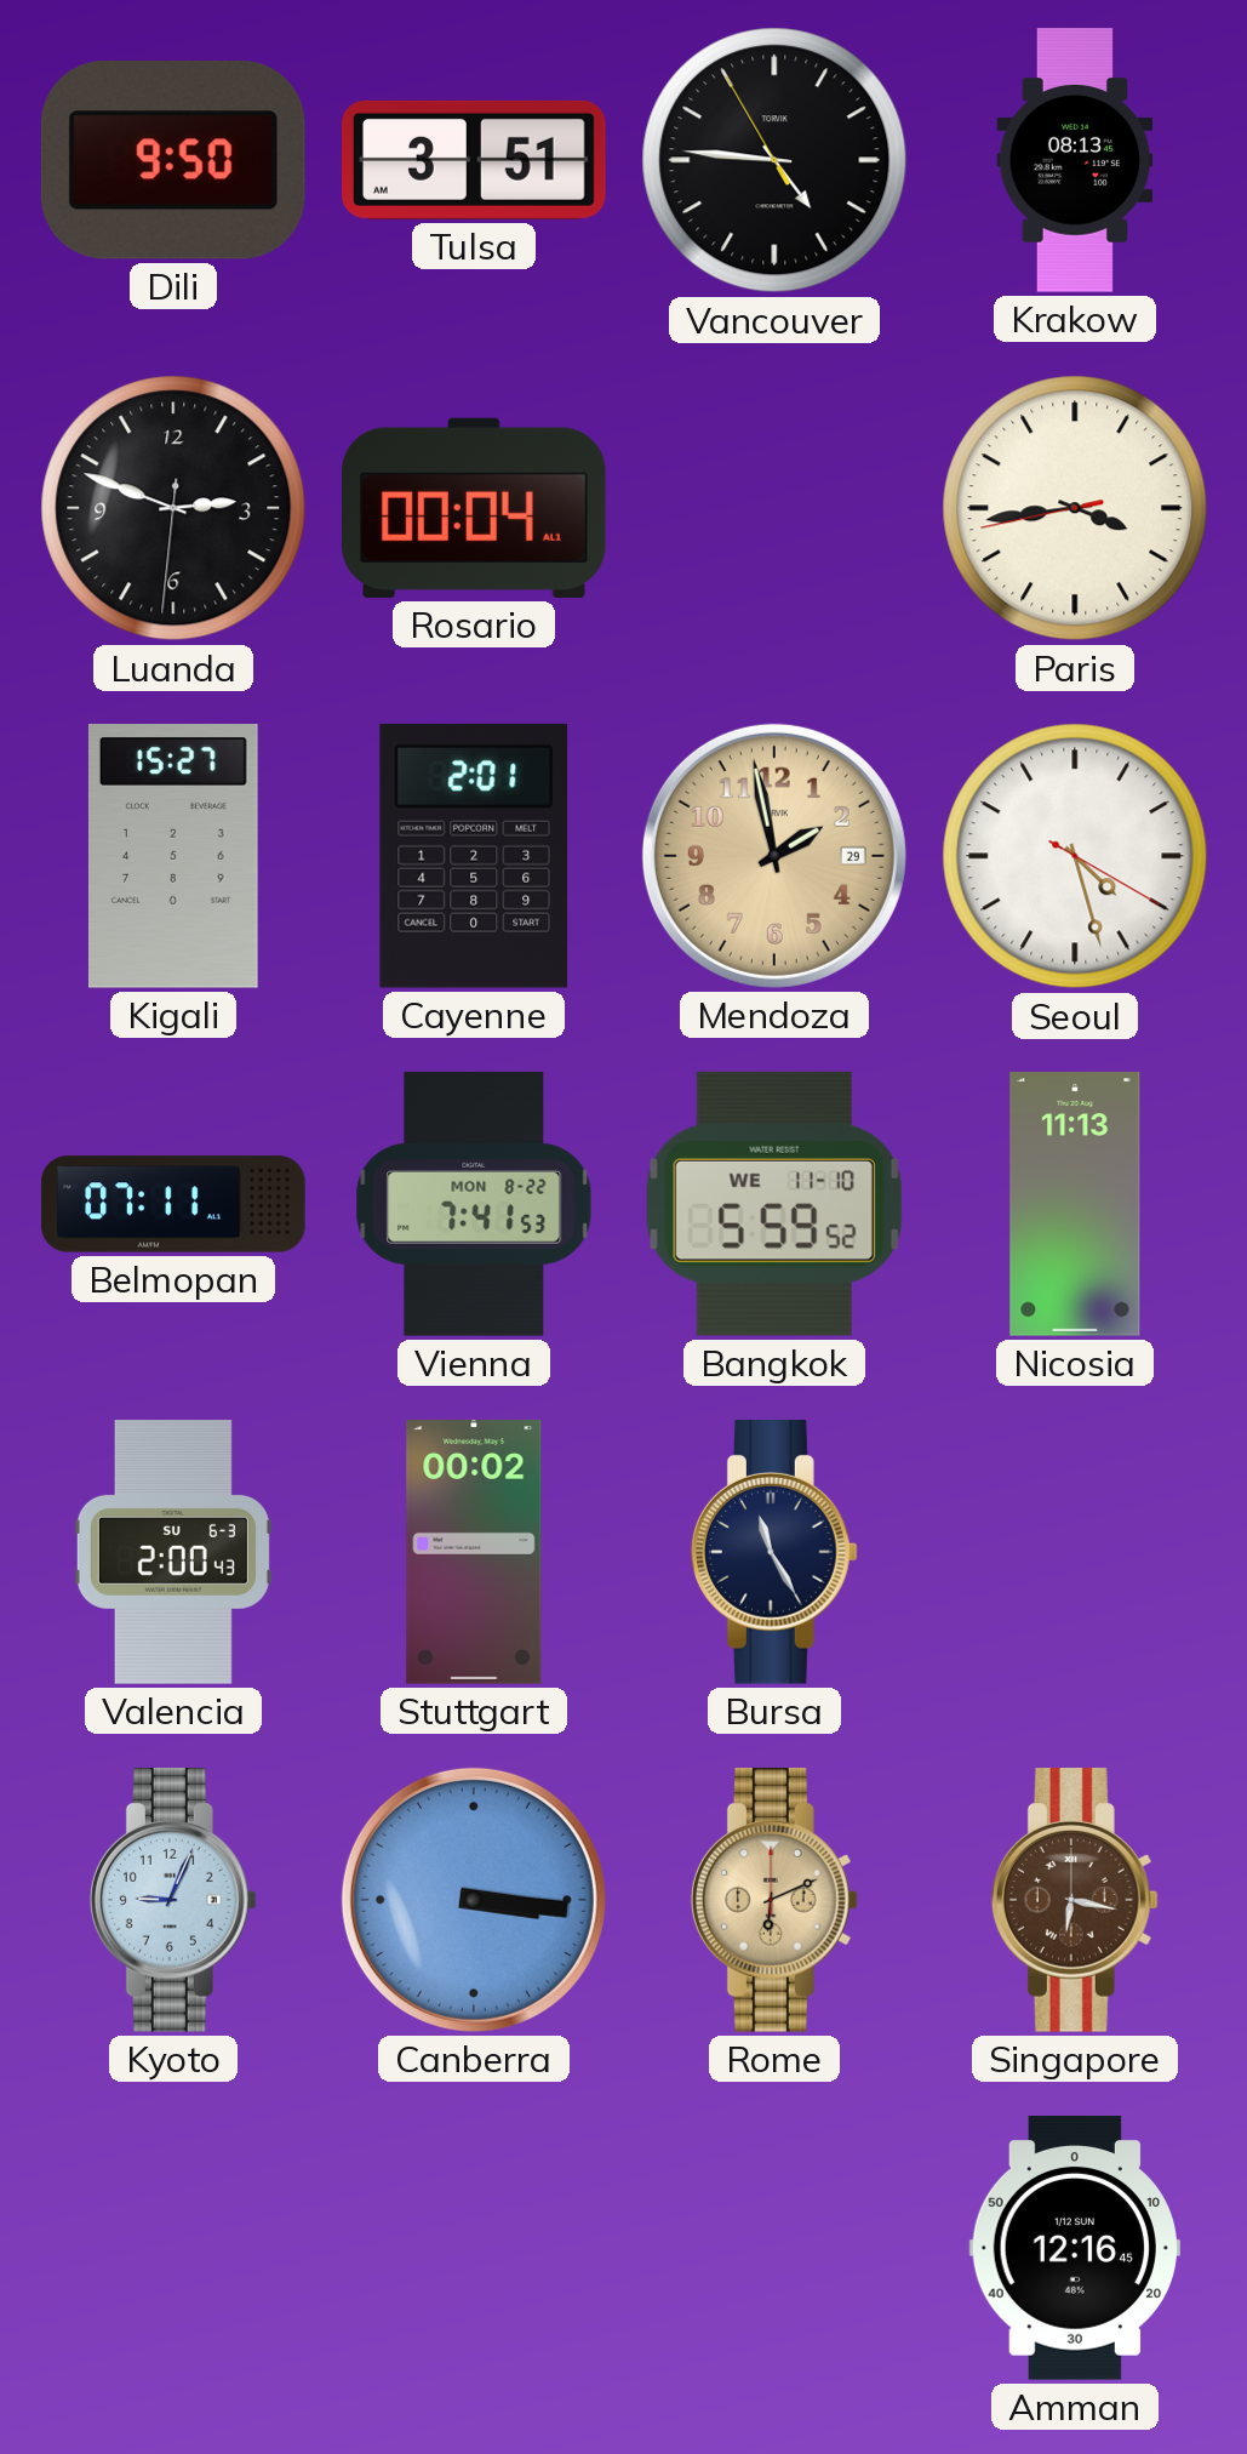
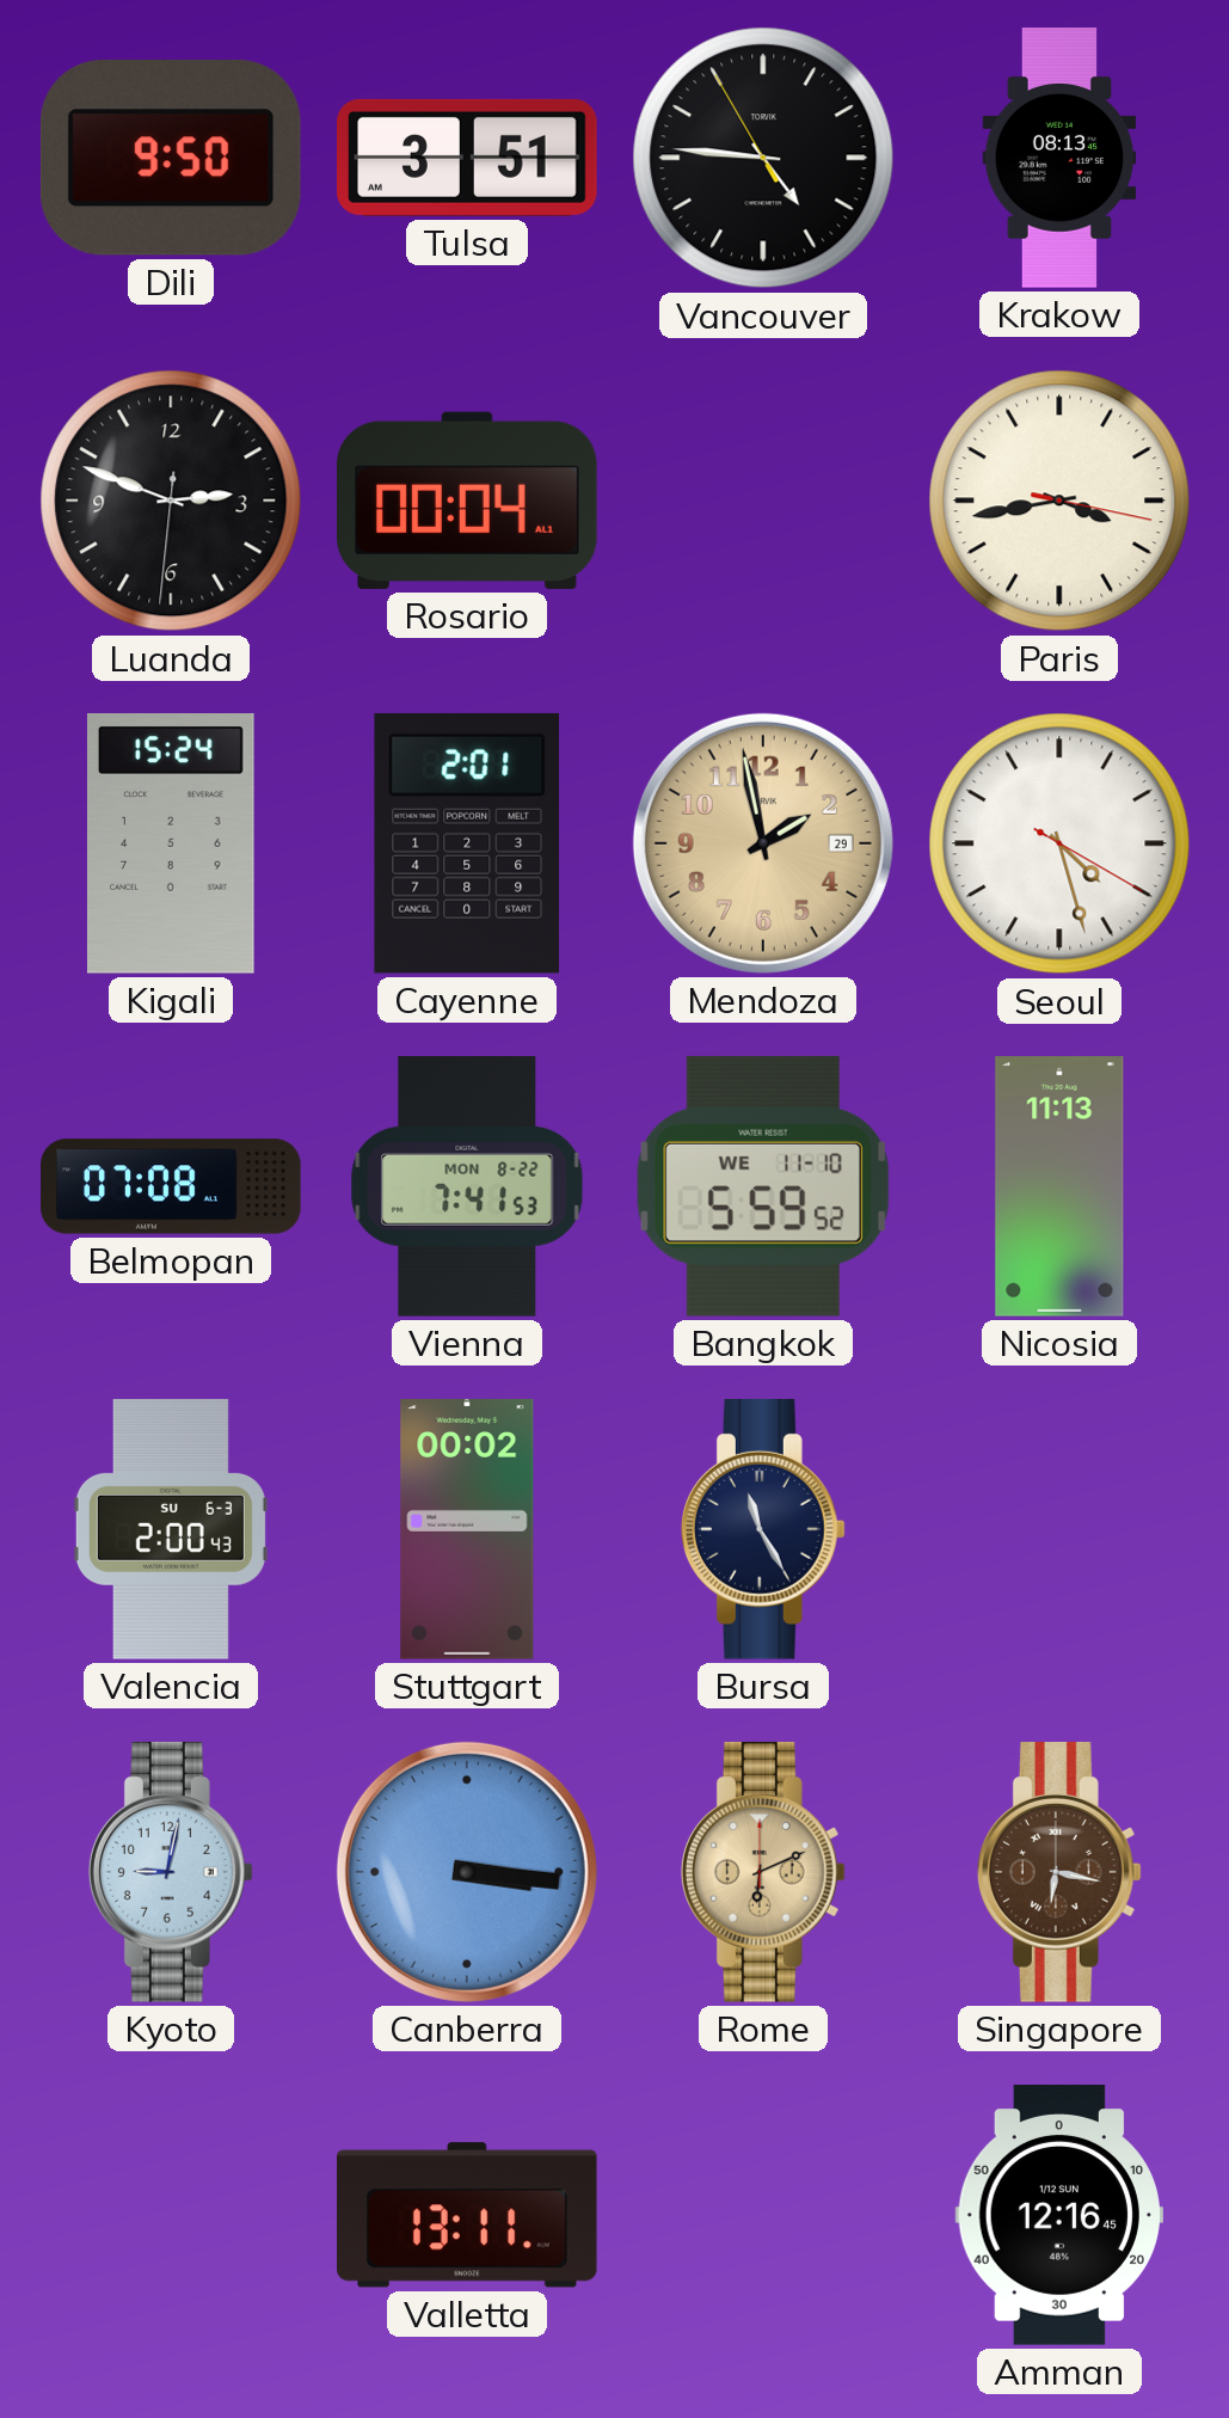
Paris: 3:43:43 -> 3:43:17 (1059, 501)
Kigali: 15:27 -> 15:24 (171, 845)
Belmopan: 07:11 -> 07:08 (171, 1186)
Kyoto: 9:04 -> 9:02 (171, 1873)
Valletta: none -> 13:11 (468, 2215)
